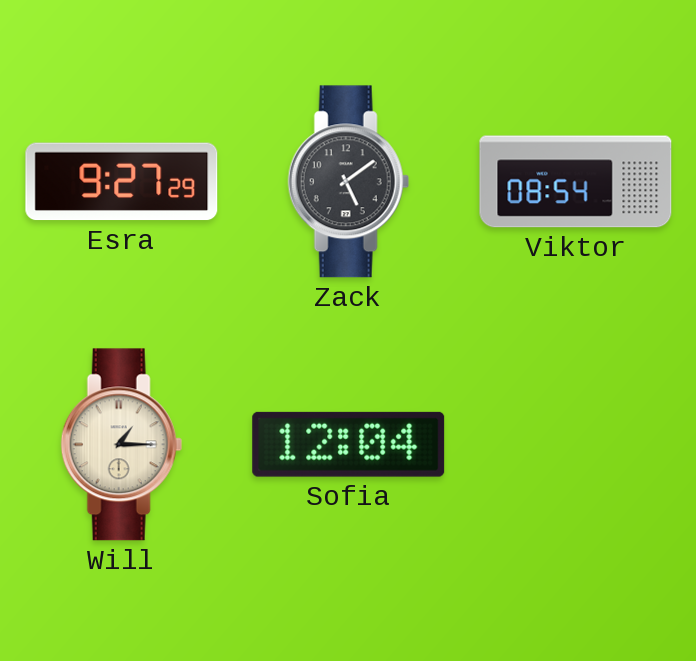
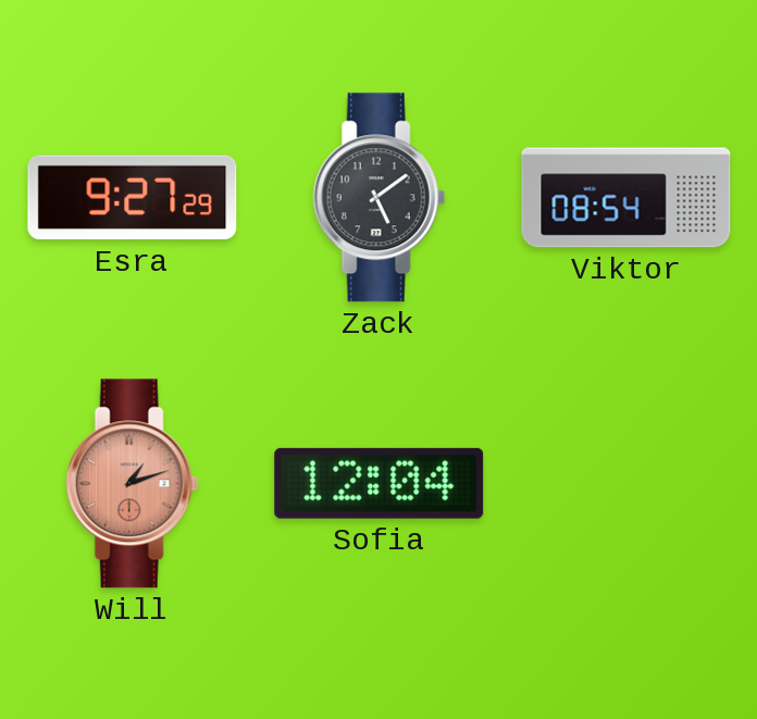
Will: 1:15 -> 1:12 (132, 484)
Will dial: cream -> salmon (132, 484)
